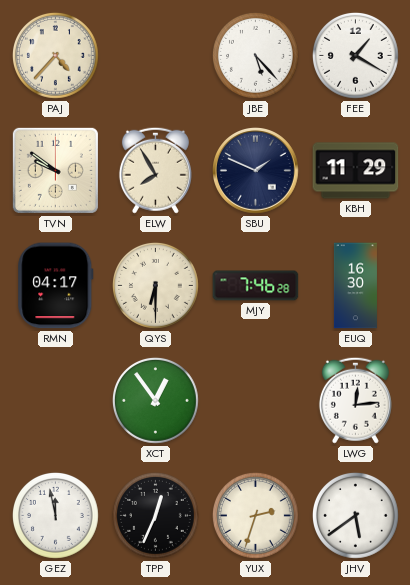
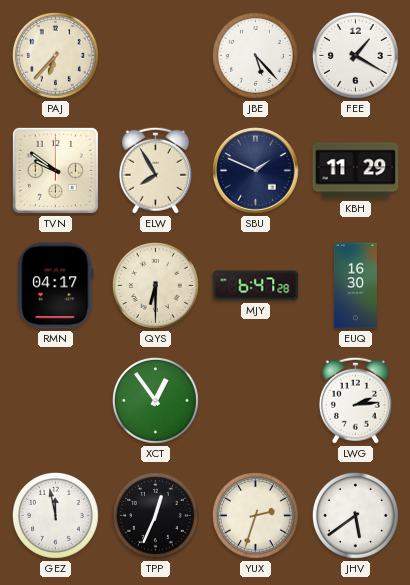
PAJ: 4:37 -> 6:37 (55, 55)
MJY: 7:46 -> 6:47 (256, 286)
LWG: 12:14 -> 2:14 (355, 400)
